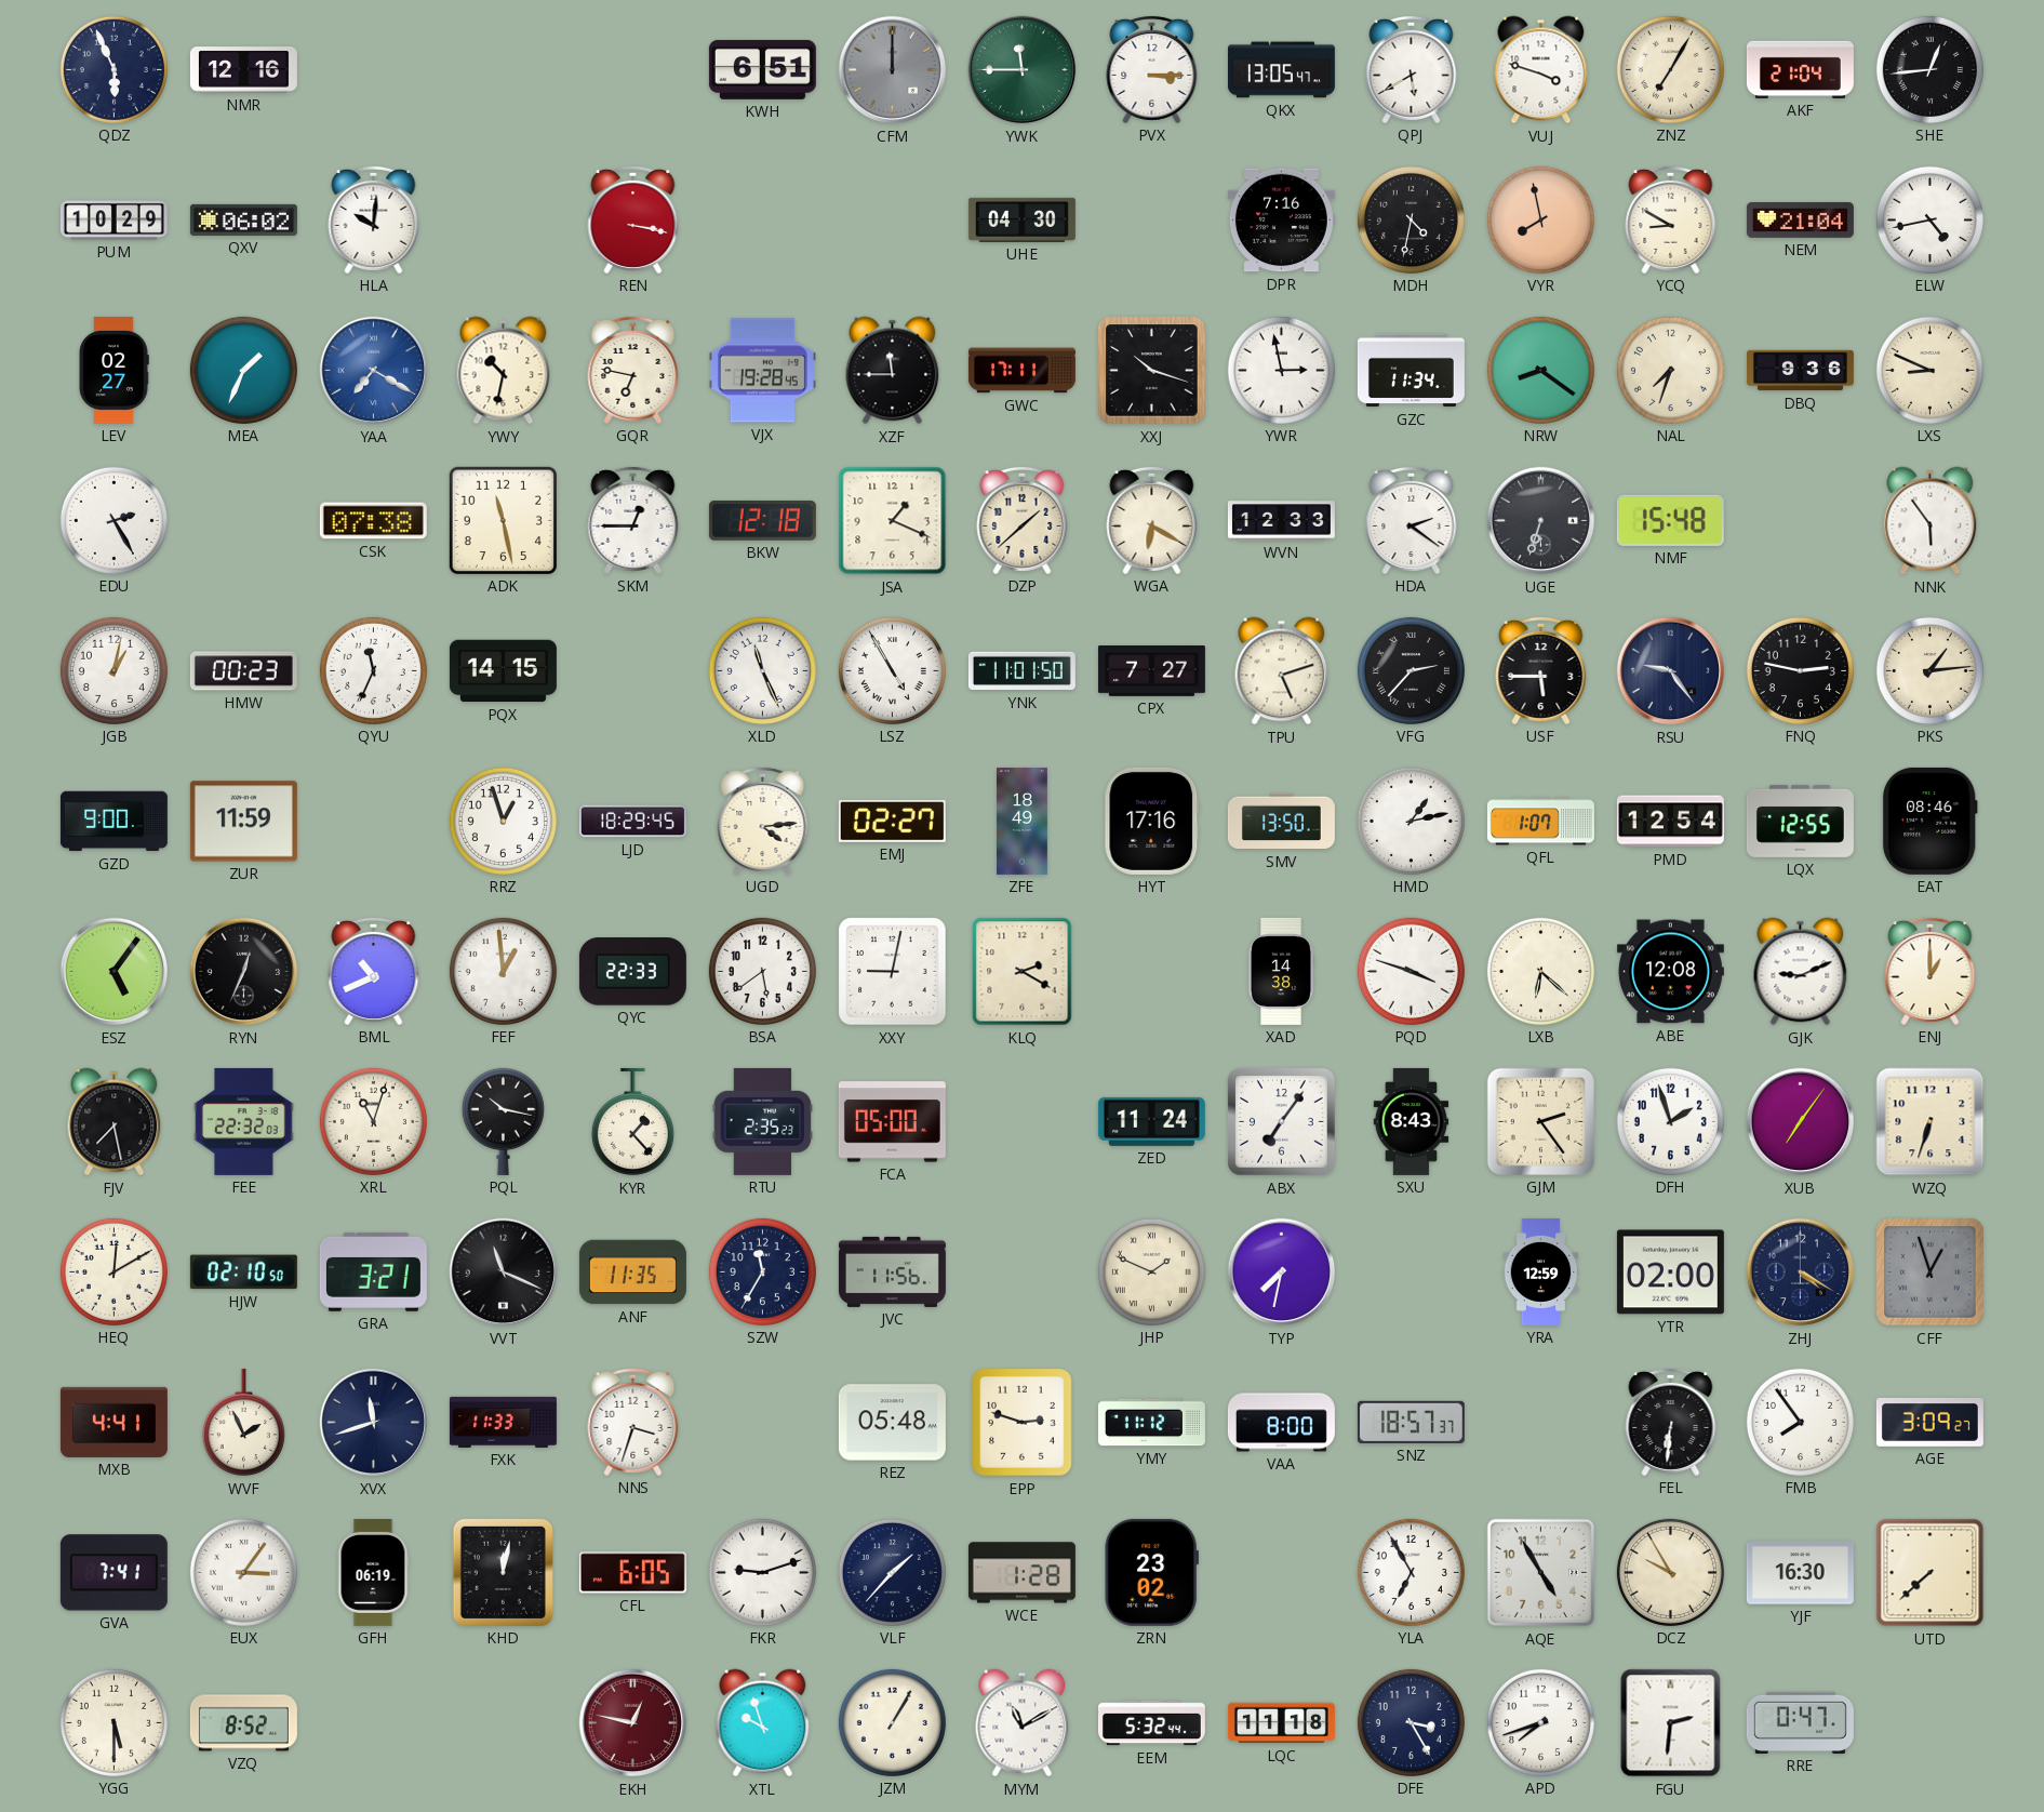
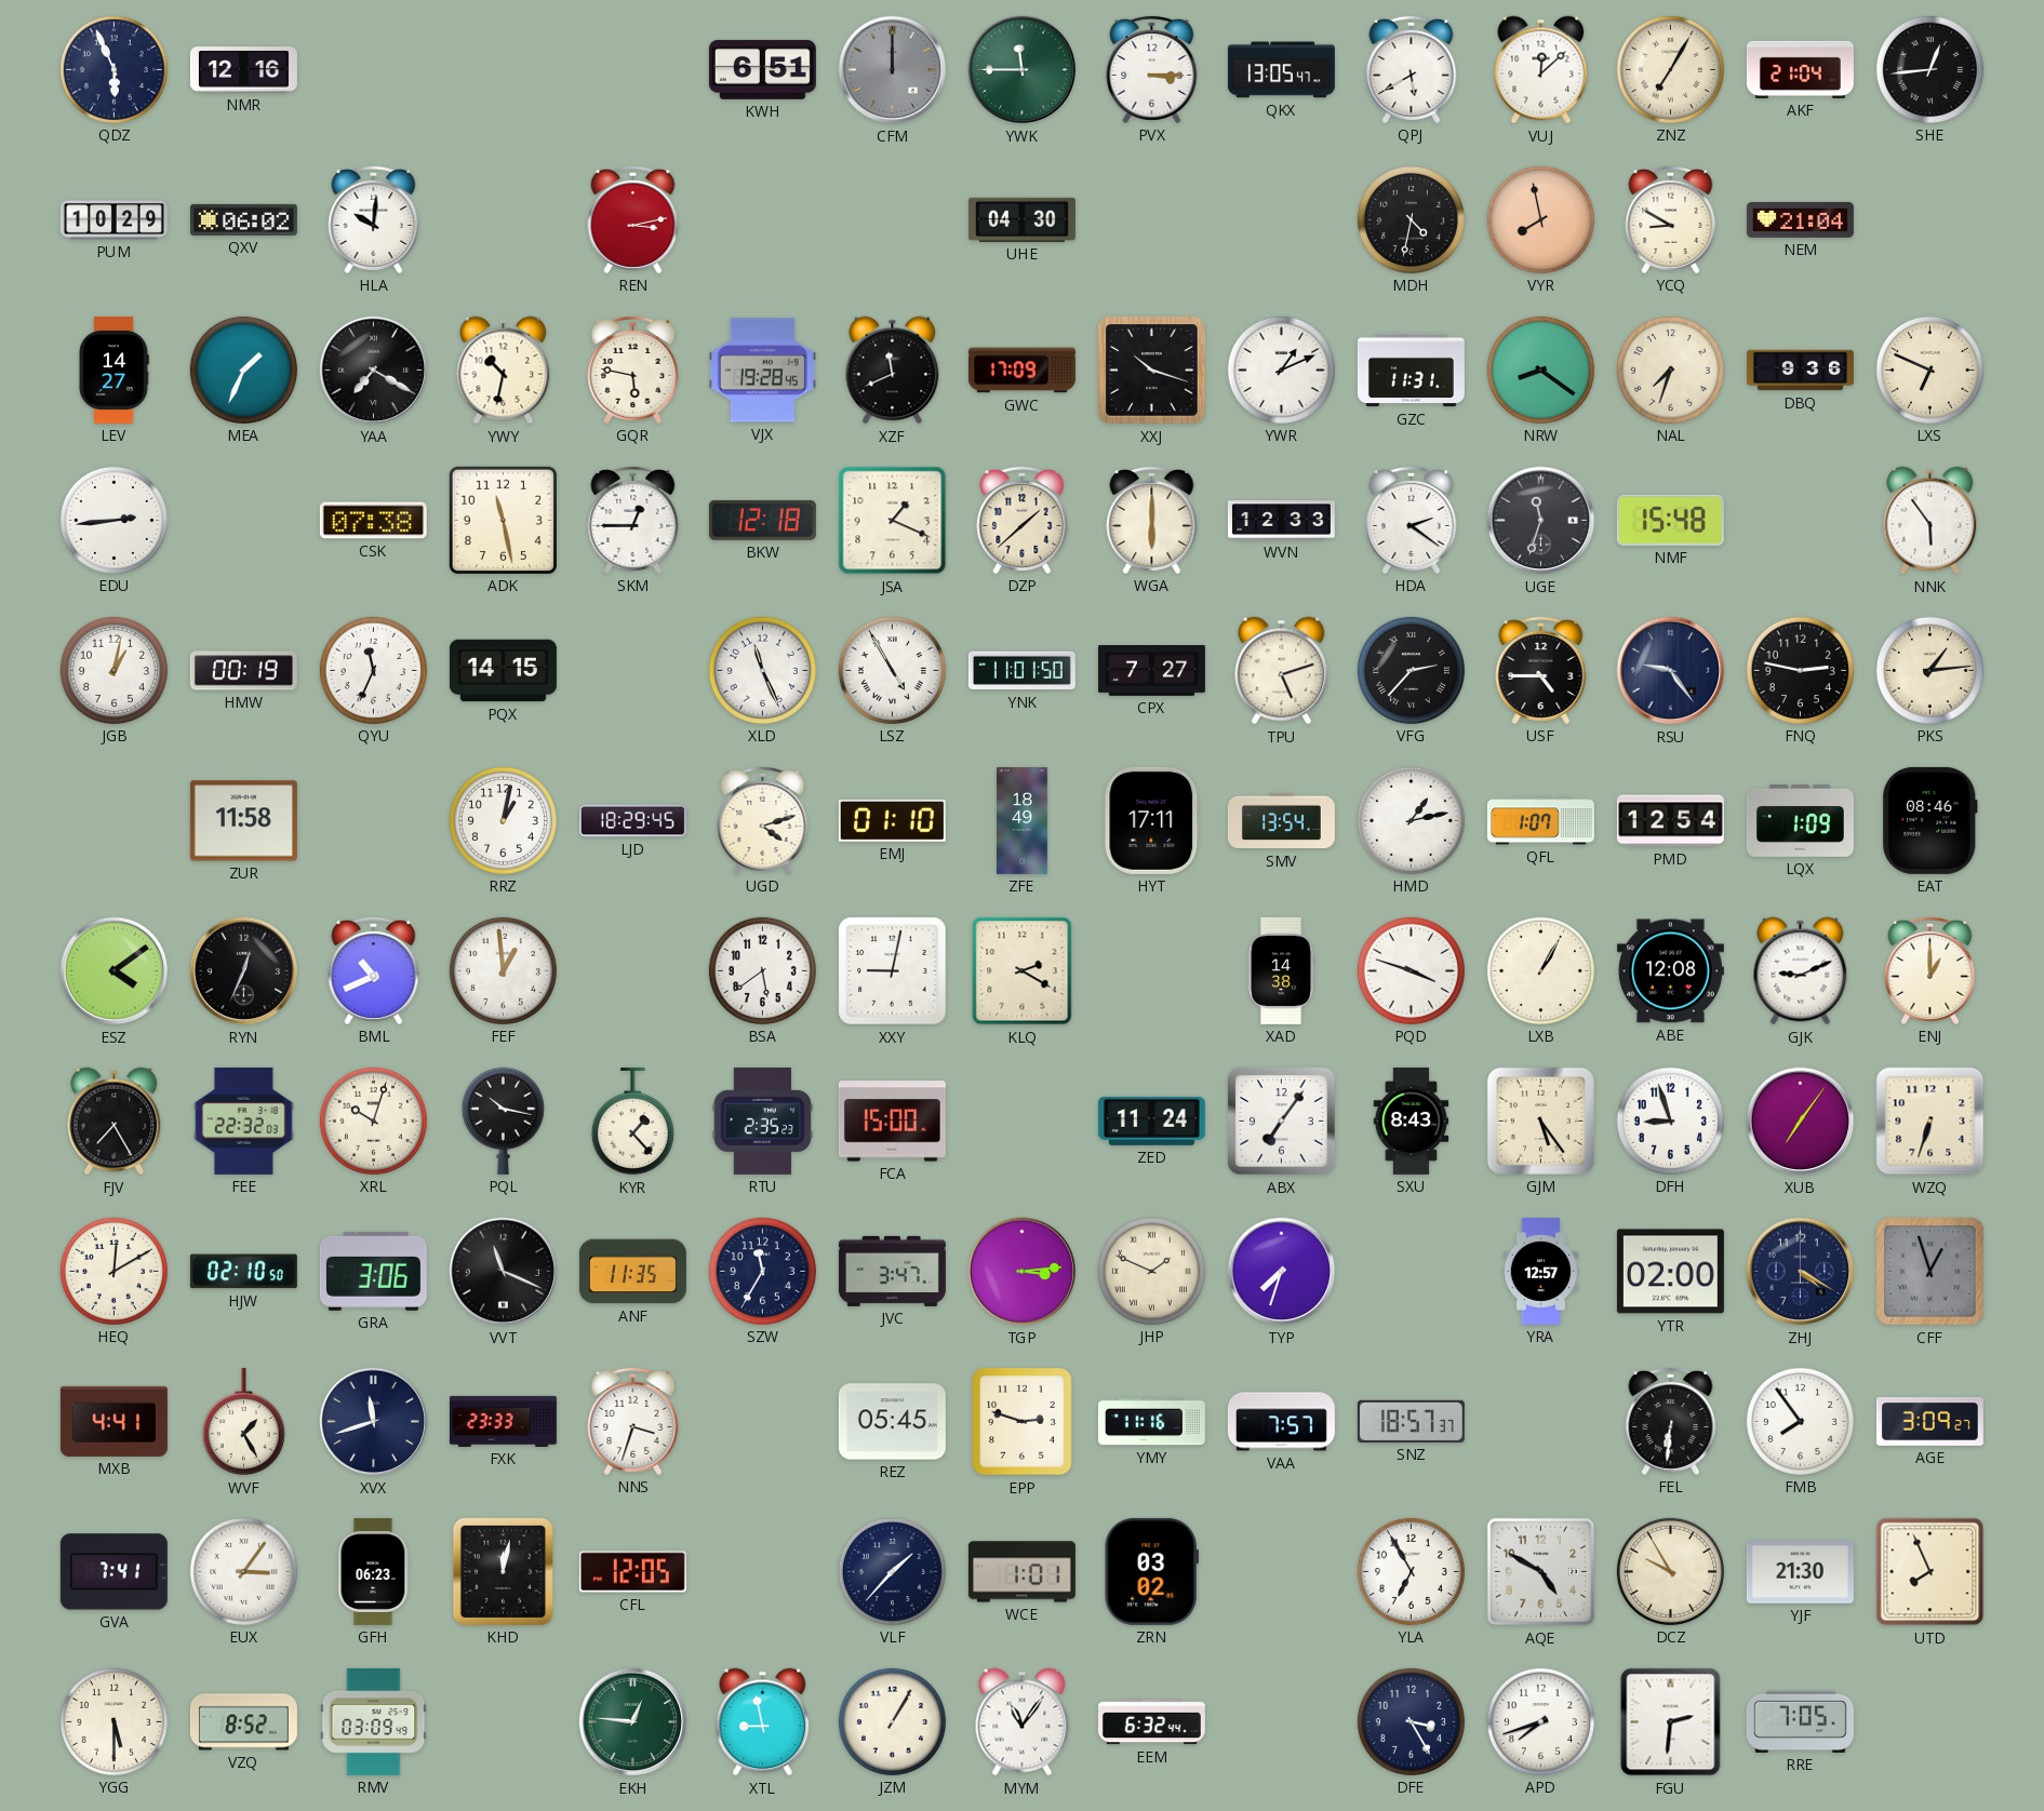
VUJ: 3:48 -> 12:08 (1541, 70)
REN: 3:17 -> 3:13 (633, 219)
DPR: 7:16 -> none (1281, 221)
ELW: 4:43 -> none (1929, 219)
LEV: 02:27 -> 14:27 (113, 370)
YAA dial: blue -> black (374, 371)
GQR: 6:47 -> 5:47 (633, 370)
XZF: 11:45 -> 11:41 (893, 371)
GWC: 17:11 -> 17:09 (1021, 371)
YWR: 2:58 -> 1:11 (1281, 370)
GZC: 11:34 -> 11:31 (1411, 371)
LXS: 8:49 -> 6:49 (1929, 370)
EDU: 2:25 -> 2:44 (113, 520)
WGA: 6:20 -> 6:00 (1152, 520)
UGE: 6:33 -> 11:33 (1541, 521)
HMW: 00:23 -> 00:19 (243, 671)
USF: 5:45 -> 4:45 (1541, 670)
GZD: 9:00 -> none (113, 822)
ZUR: 11:59 -> 11:58 (243, 821)
RRZ: 12:57 -> 1:02 (503, 820)
UGD: 4:14 -> 4:12 (763, 820)
EMJ: 02:27 -> 01:10 (892, 820)
HYT: 17:16 -> 17:11 (1152, 820)
SMV: 13:50 -> 13:54 (1281, 821)
LQX: 12:55 -> 1:09 (1800, 820)
ESZ: 5:06 -> 4:09 (115, 971)
QYC: 22:33 -> none (632, 972)
LXB: 6:22 -> 1:05 (1540, 970)
FJV: 7:28 -> 7:25 (115, 1122)
XRL: 11:03 -> 10:03 (373, 1121)
FCA: 05:00 -> 15:00 (892, 1122)
GJM: 2:24 -> 5:24 (1540, 1121)
DFH: 1:57 -> 8:57 (1670, 1121)
GRA: 3:21 -> 3:06 (373, 1271)
JVC: 11:56 -> 3:47 (892, 1271)
TGP: none -> 3:14 (1023, 1272)
TYP: 7:32 -> 7:33 (1282, 1272)
YRA: 12:59 -> 12:57 (1541, 1271)
WVF: 1:56 -> 1:25 (243, 1422)
FXK: 11:33 -> 23:33 (503, 1421)
REZ: 05:48 -> 05:45 (892, 1422)
YMY: 11:12 -> 11:16 (1151, 1422)
VAA: 8:00 -> 7:57 (1281, 1422)
GFH: 06:19 -> 06:23 (373, 1571)
CFL: 6:05 -> 12:05 (632, 1572)
FKR: 9:12 -> none (762, 1572)
WCE: 1:28 -> 1:01 (1021, 1572)
ZRN: 23:02 -> 03:02 (1151, 1571)
AQE: 4:55 -> 4:50 (1541, 1572)
YJF: 16:30 -> 21:30 (1800, 1572)
UTD: 7:38 -> 7:56 (1931, 1572)
RMV: none -> 03:09 (374, 1721)
EKH: 12:47 -> 12:46 (633, 1722)
EKH dial: burgundy -> green (633, 1722)
XTL: 9:57 -> 8:58 (763, 1722)
MYM: 11:10 -> 11:06 (1023, 1722)
EEM: 5:32 -> 6:32 (1151, 1722)
LQC: 11:18 -> none (1281, 1723)
RRE: 0:47 -> 7:05 (1800, 1721)
